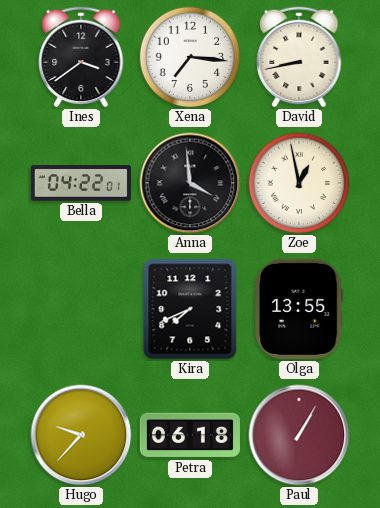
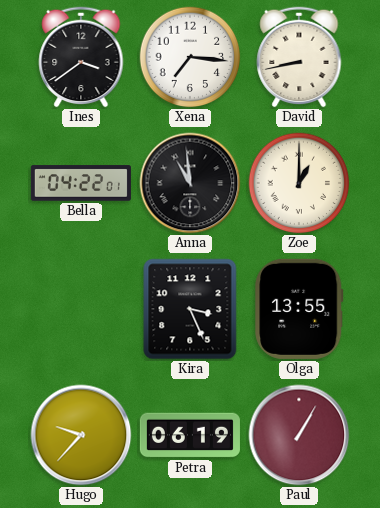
Anna: 3:59 -> 10:59 (190, 183)
Zoe: 12:58 -> 1:00 (299, 183)
Kira: 7:41 -> 3:26 (190, 309)
Petra: 06:18 -> 06:19 (190, 435)
